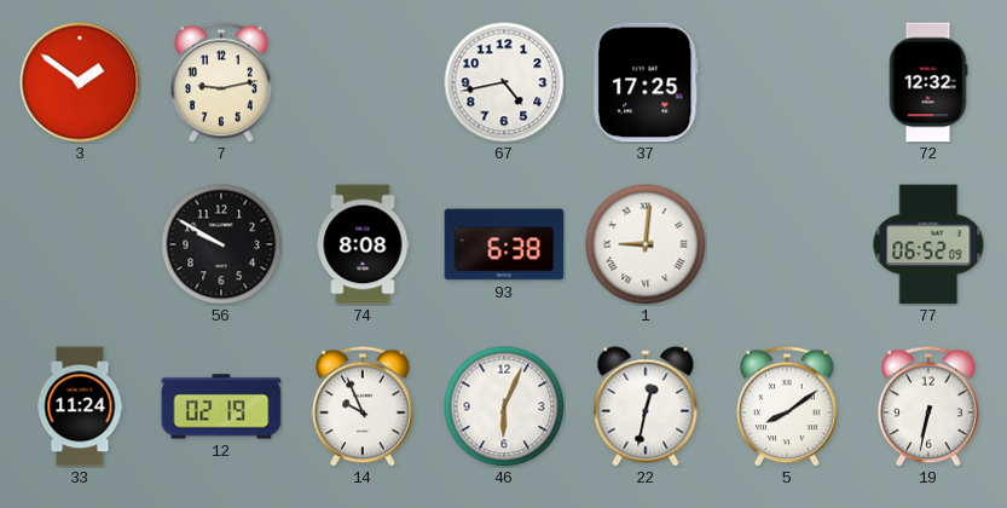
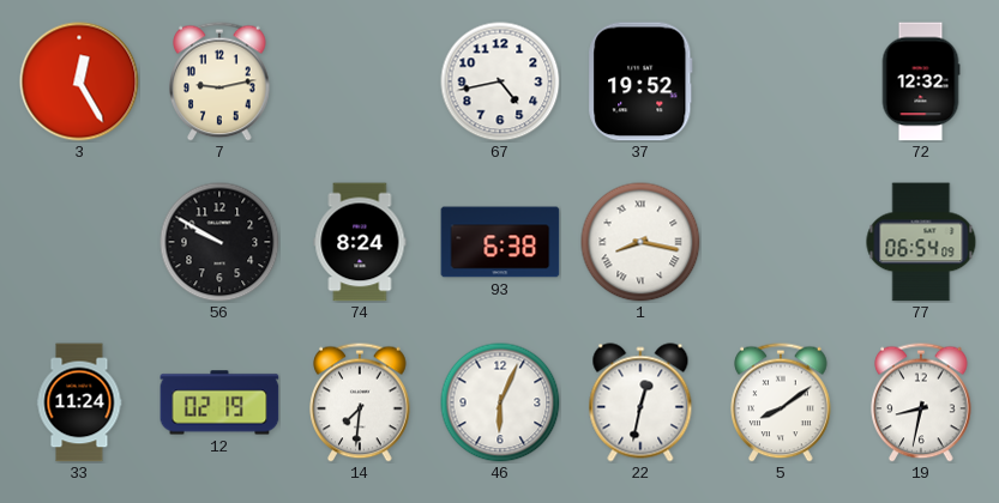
3: 1:51 -> 12:25 (79, 81)
37: 17:25 -> 19:52 (640, 81)
74: 8:08 -> 8:24 (360, 242)
1: 9:01 -> 8:17 (640, 242)
77: 06:52 -> 06:54 (921, 242)
14: 9:56 -> 7:31 (360, 402)
19: 6:32 -> 8:32 (921, 402)
